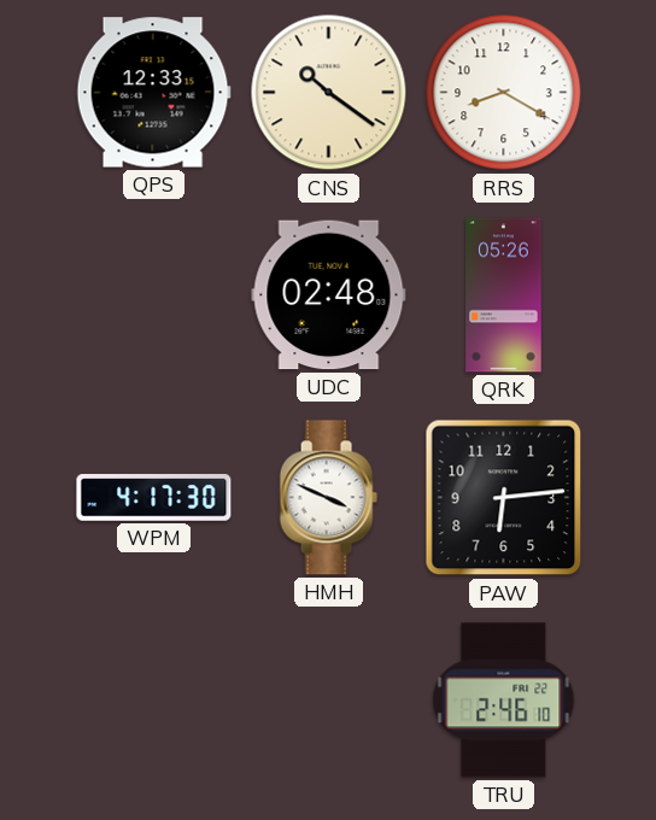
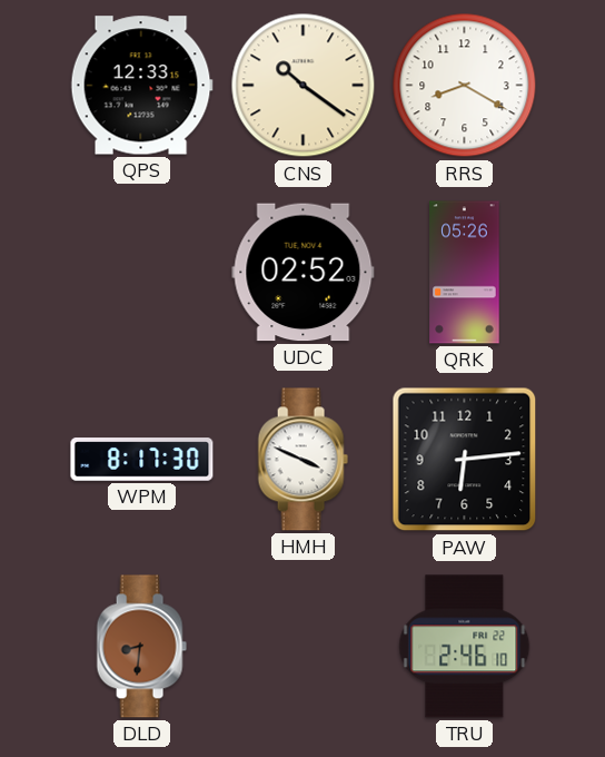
UDC: 02:48 -> 02:52 (304, 273)
WPM: 4:17 -> 8:17 (142, 460)
DLD: none -> 8:31 (141, 647)
